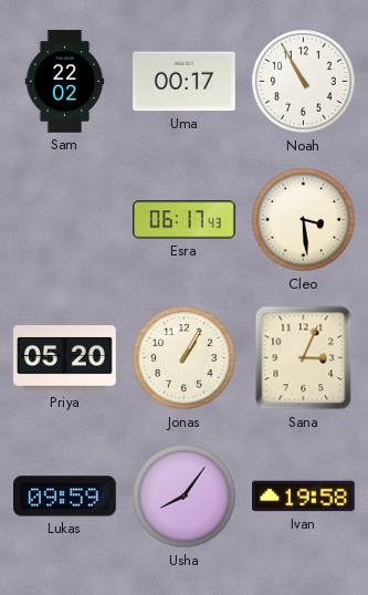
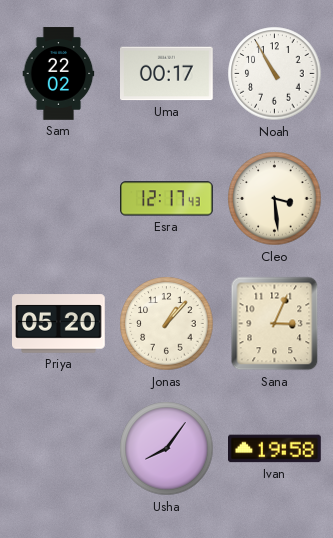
Esra: 06:17 -> 12:17 (167, 199)
Jonas: 1:05 -> 1:07 (167, 324)
Lukas: 09:59 -> none (65, 497)
